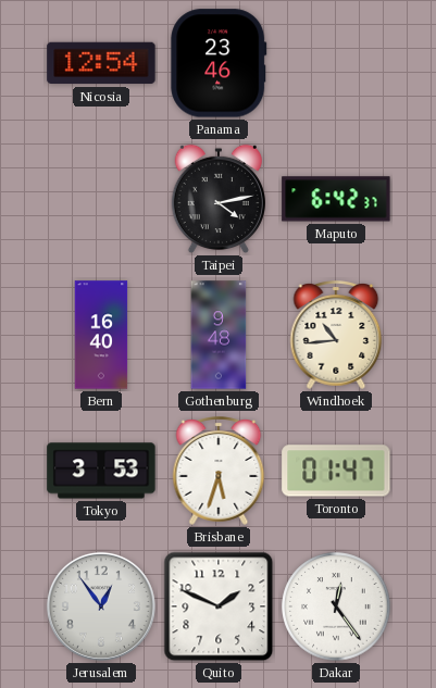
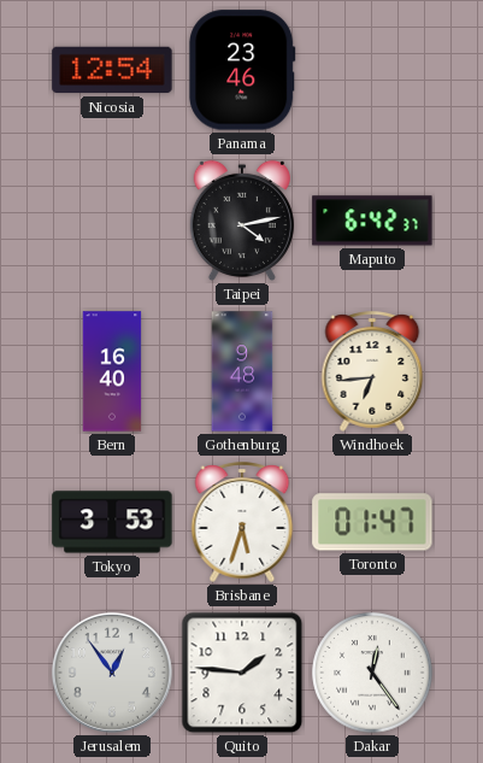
Windhoek: 10:44 -> 6:44 (372, 371)
Quito: 1:49 -> 1:46 (242, 673)
